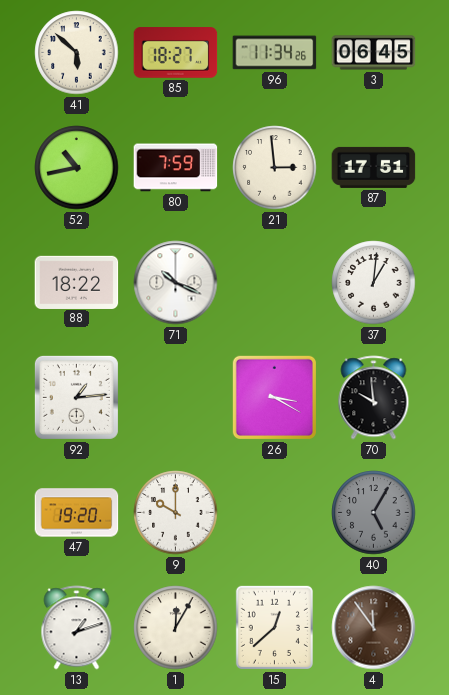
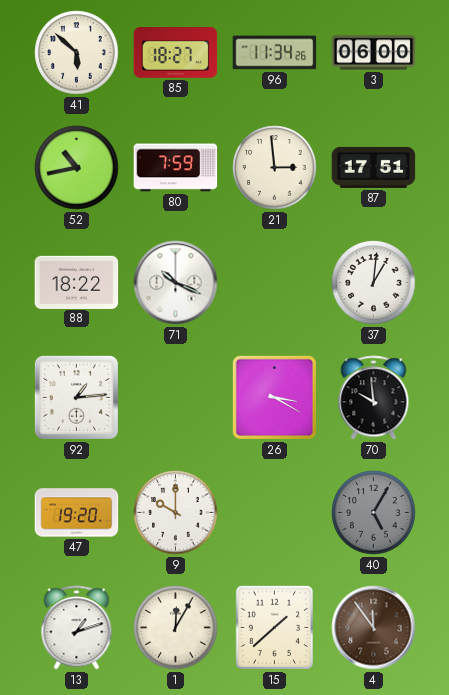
3: 06:45 -> 06:00 (374, 53)
15: 12:38 -> 1:38 (274, 627)
